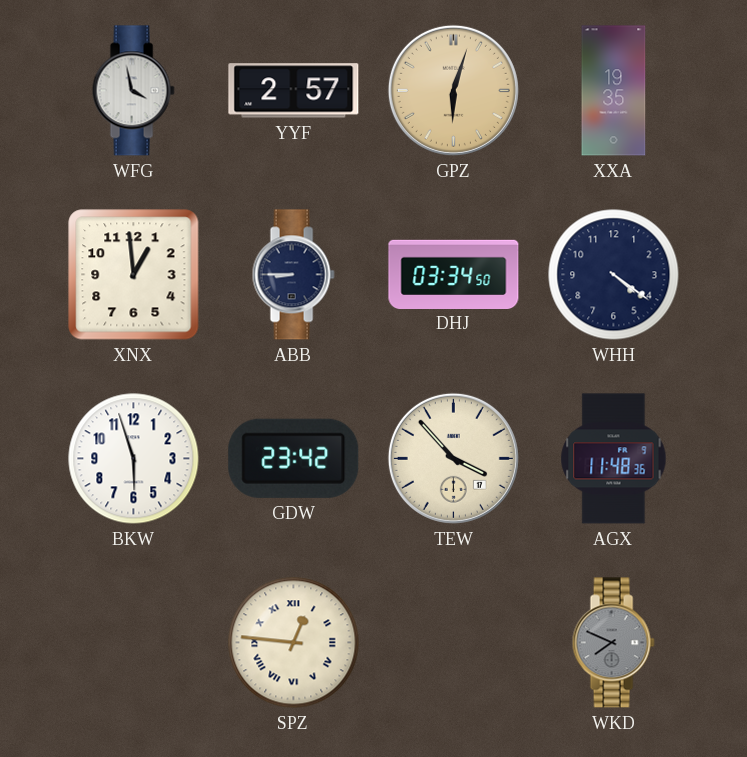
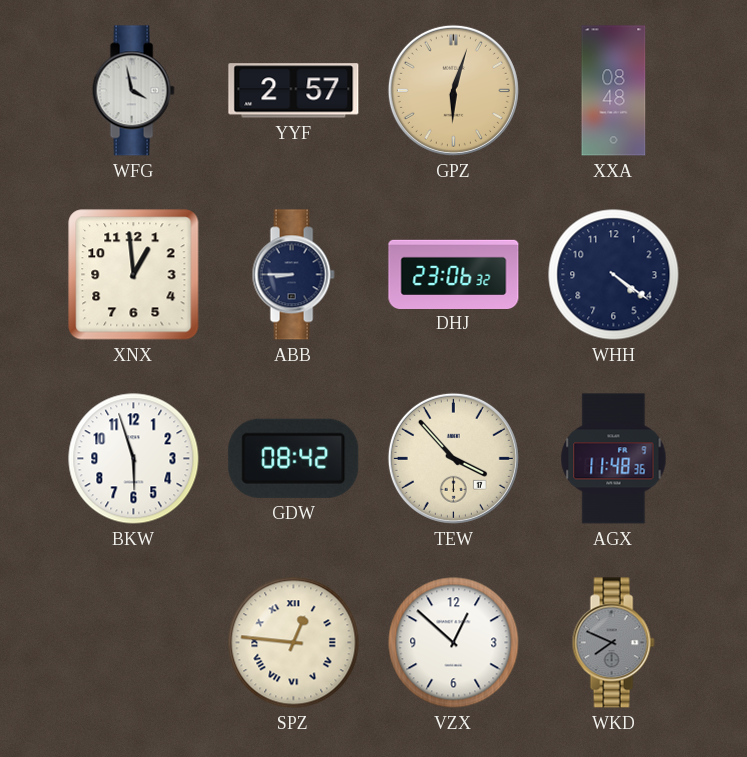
XXA: 19:35 -> 08:48 (614, 91)
DHJ: 03:34 -> 23:06 (454, 274)
GDW: 23:42 -> 08:42 (294, 458)
VZX: none -> 12:52 (454, 643)
